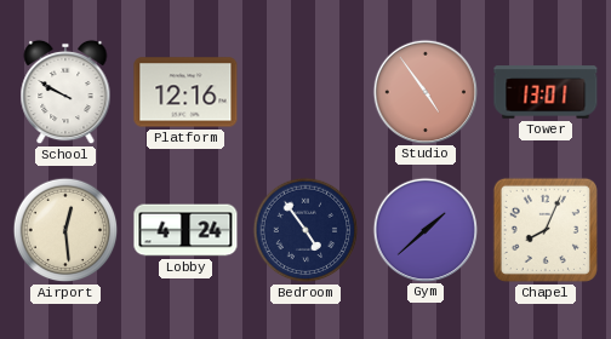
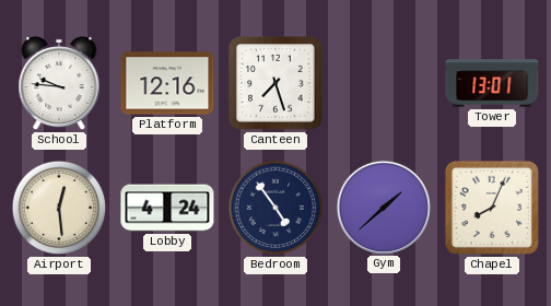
School: 9:50 -> 9:46 (59, 83)
Canteen: none -> 7:27 (275, 83)
Studio: 4:54 -> none (424, 91)
